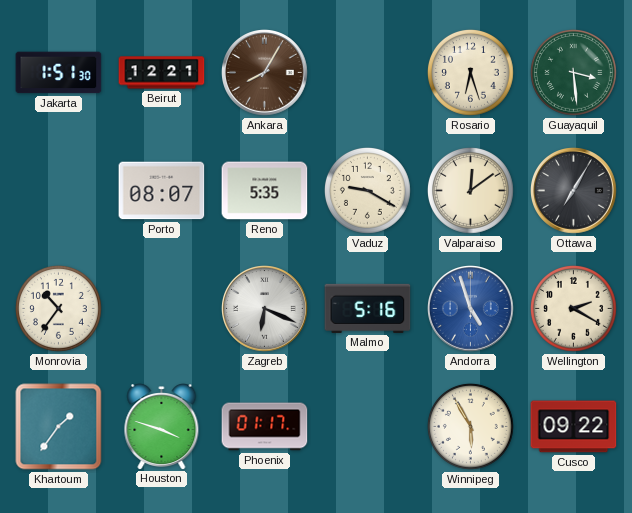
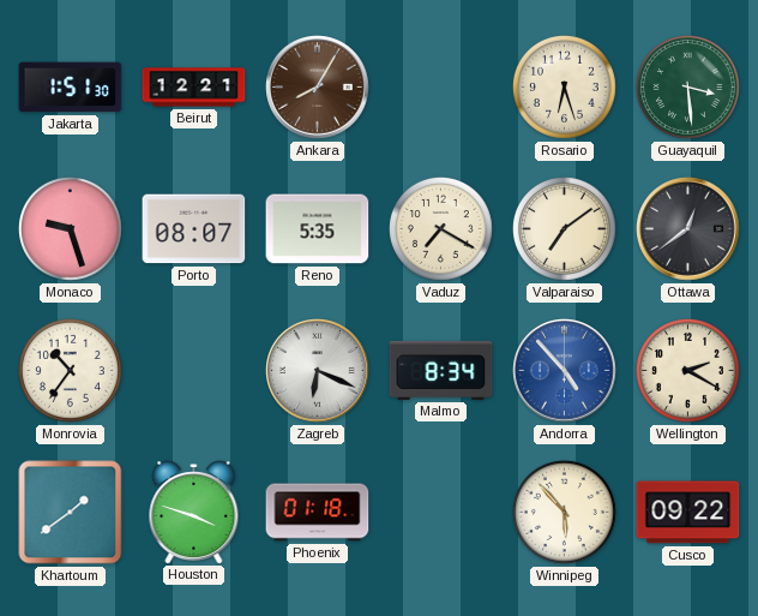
Monaco: none -> 9:27 (70, 228)
Vaduz: 9:20 -> 7:20 (440, 228)
Valparaiso: 12:09 -> 7:09 (564, 228)
Ottawa: 7:05 -> 12:39 (688, 229)
Malmo: 5:16 -> 8:34 (441, 370)
Andorra: 4:57 -> 4:53 (565, 371)
Khartoum: 1:36 -> 1:39 (71, 513)
Phoenix: 01:17 -> 01:18 (318, 513)
Winnipeg: 5:55 -> 5:53 (564, 512)
